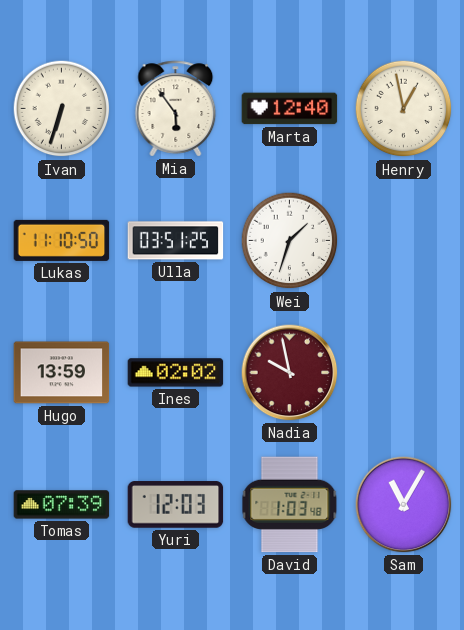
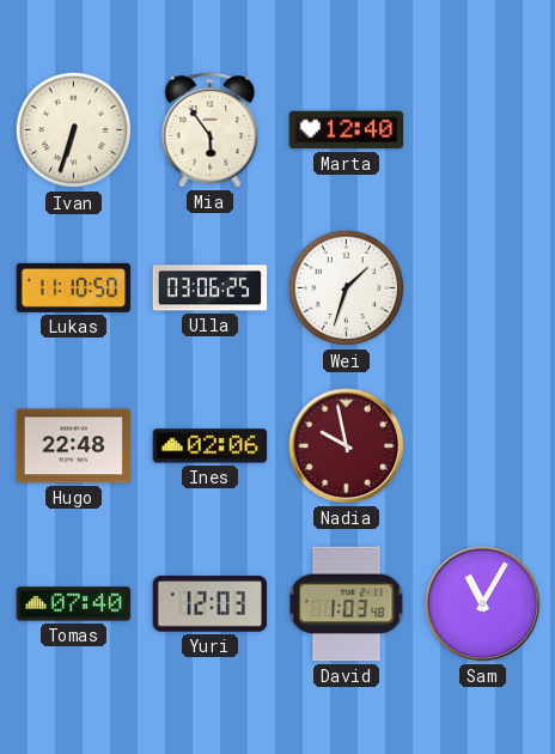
Henry: 12:58 -> none (404, 109)
Ulla: 03:51 -> 03:06 (211, 288)
Hugo: 13:59 -> 22:48 (74, 446)
Ines: 02:02 -> 02:06 (211, 446)
Tomas: 07:39 -> 07:40 (74, 604)
